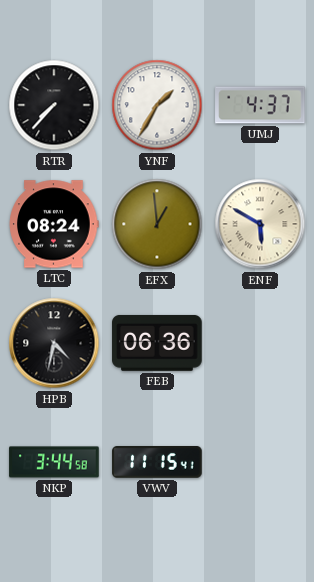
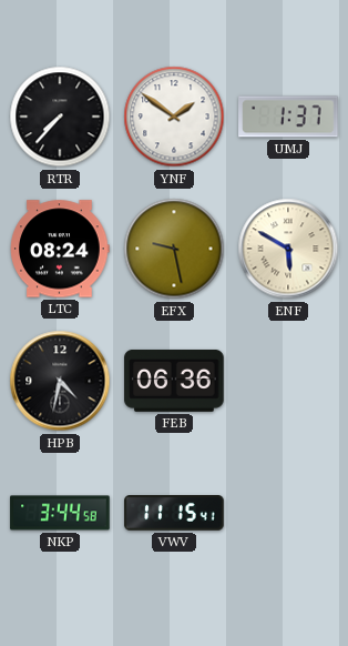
YNF: 1:35 -> 1:51 (174, 117)
UMJ: 4:37 -> 1:37 (288, 117)
EFX: 12:59 -> 9:28 (174, 249)
